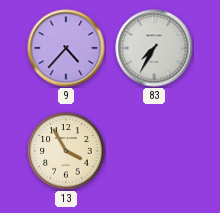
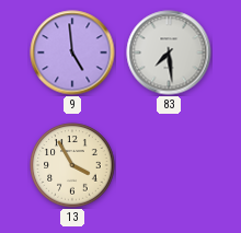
9: 4:37 -> 4:59 (72, 53)
83: 7:35 -> 7:29 (169, 53)
